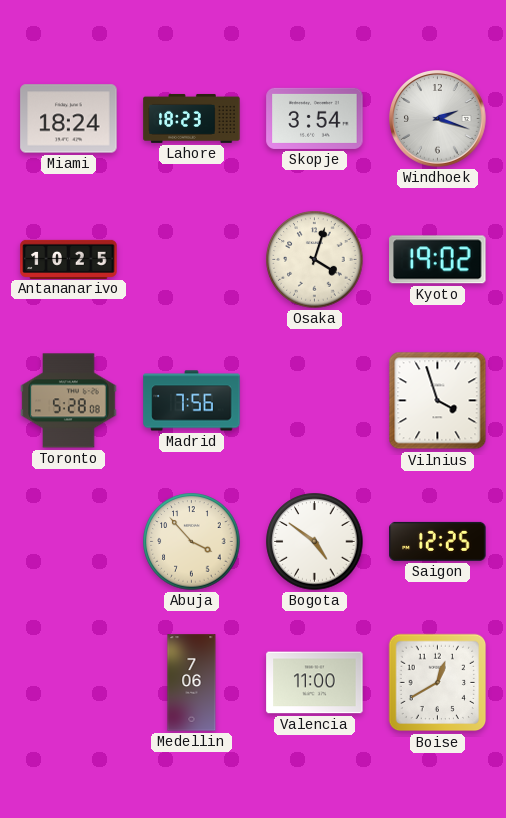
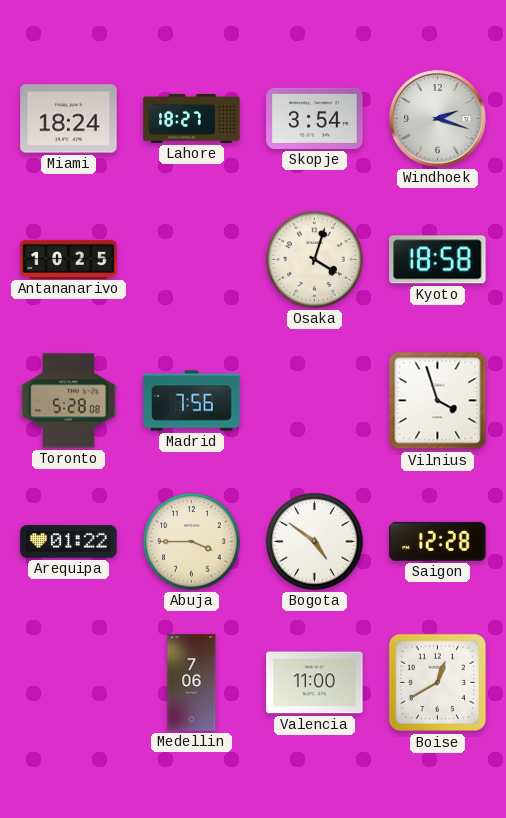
Lahore: 18:23 -> 18:27 (192, 118)
Kyoto: 19:02 -> 18:58 (438, 260)
Arequipa: none -> 01:22 (69, 542)
Abuja: 3:53 -> 3:45 (192, 542)
Saigon: 12:25 -> 12:28 (438, 541)
